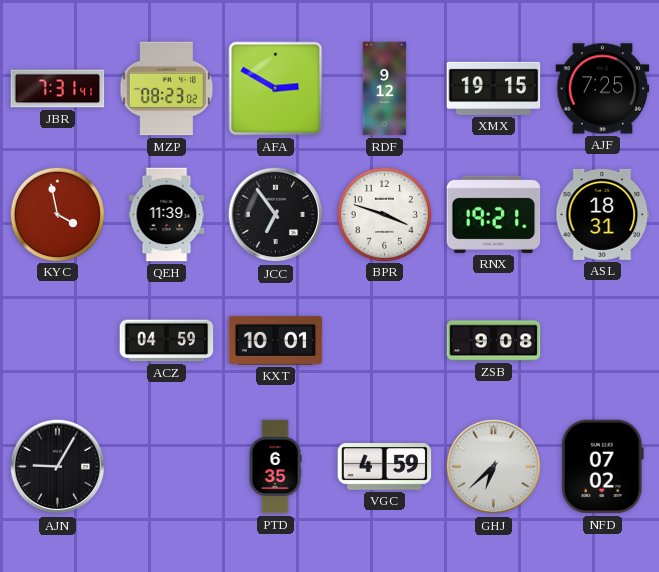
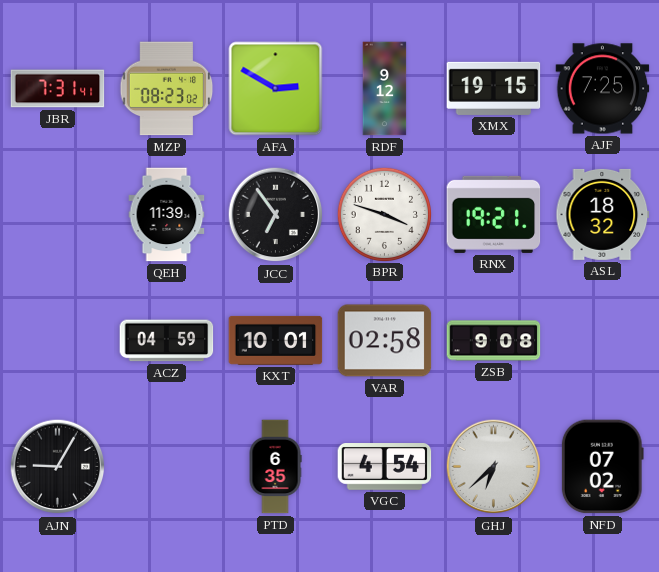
KYC: 3:58 -> none (57, 214)
ASL: 18:31 -> 18:32 (603, 214)
VAR: none -> 02:58 (385, 341)
VGC: 4:59 -> 4:54 (385, 467)
